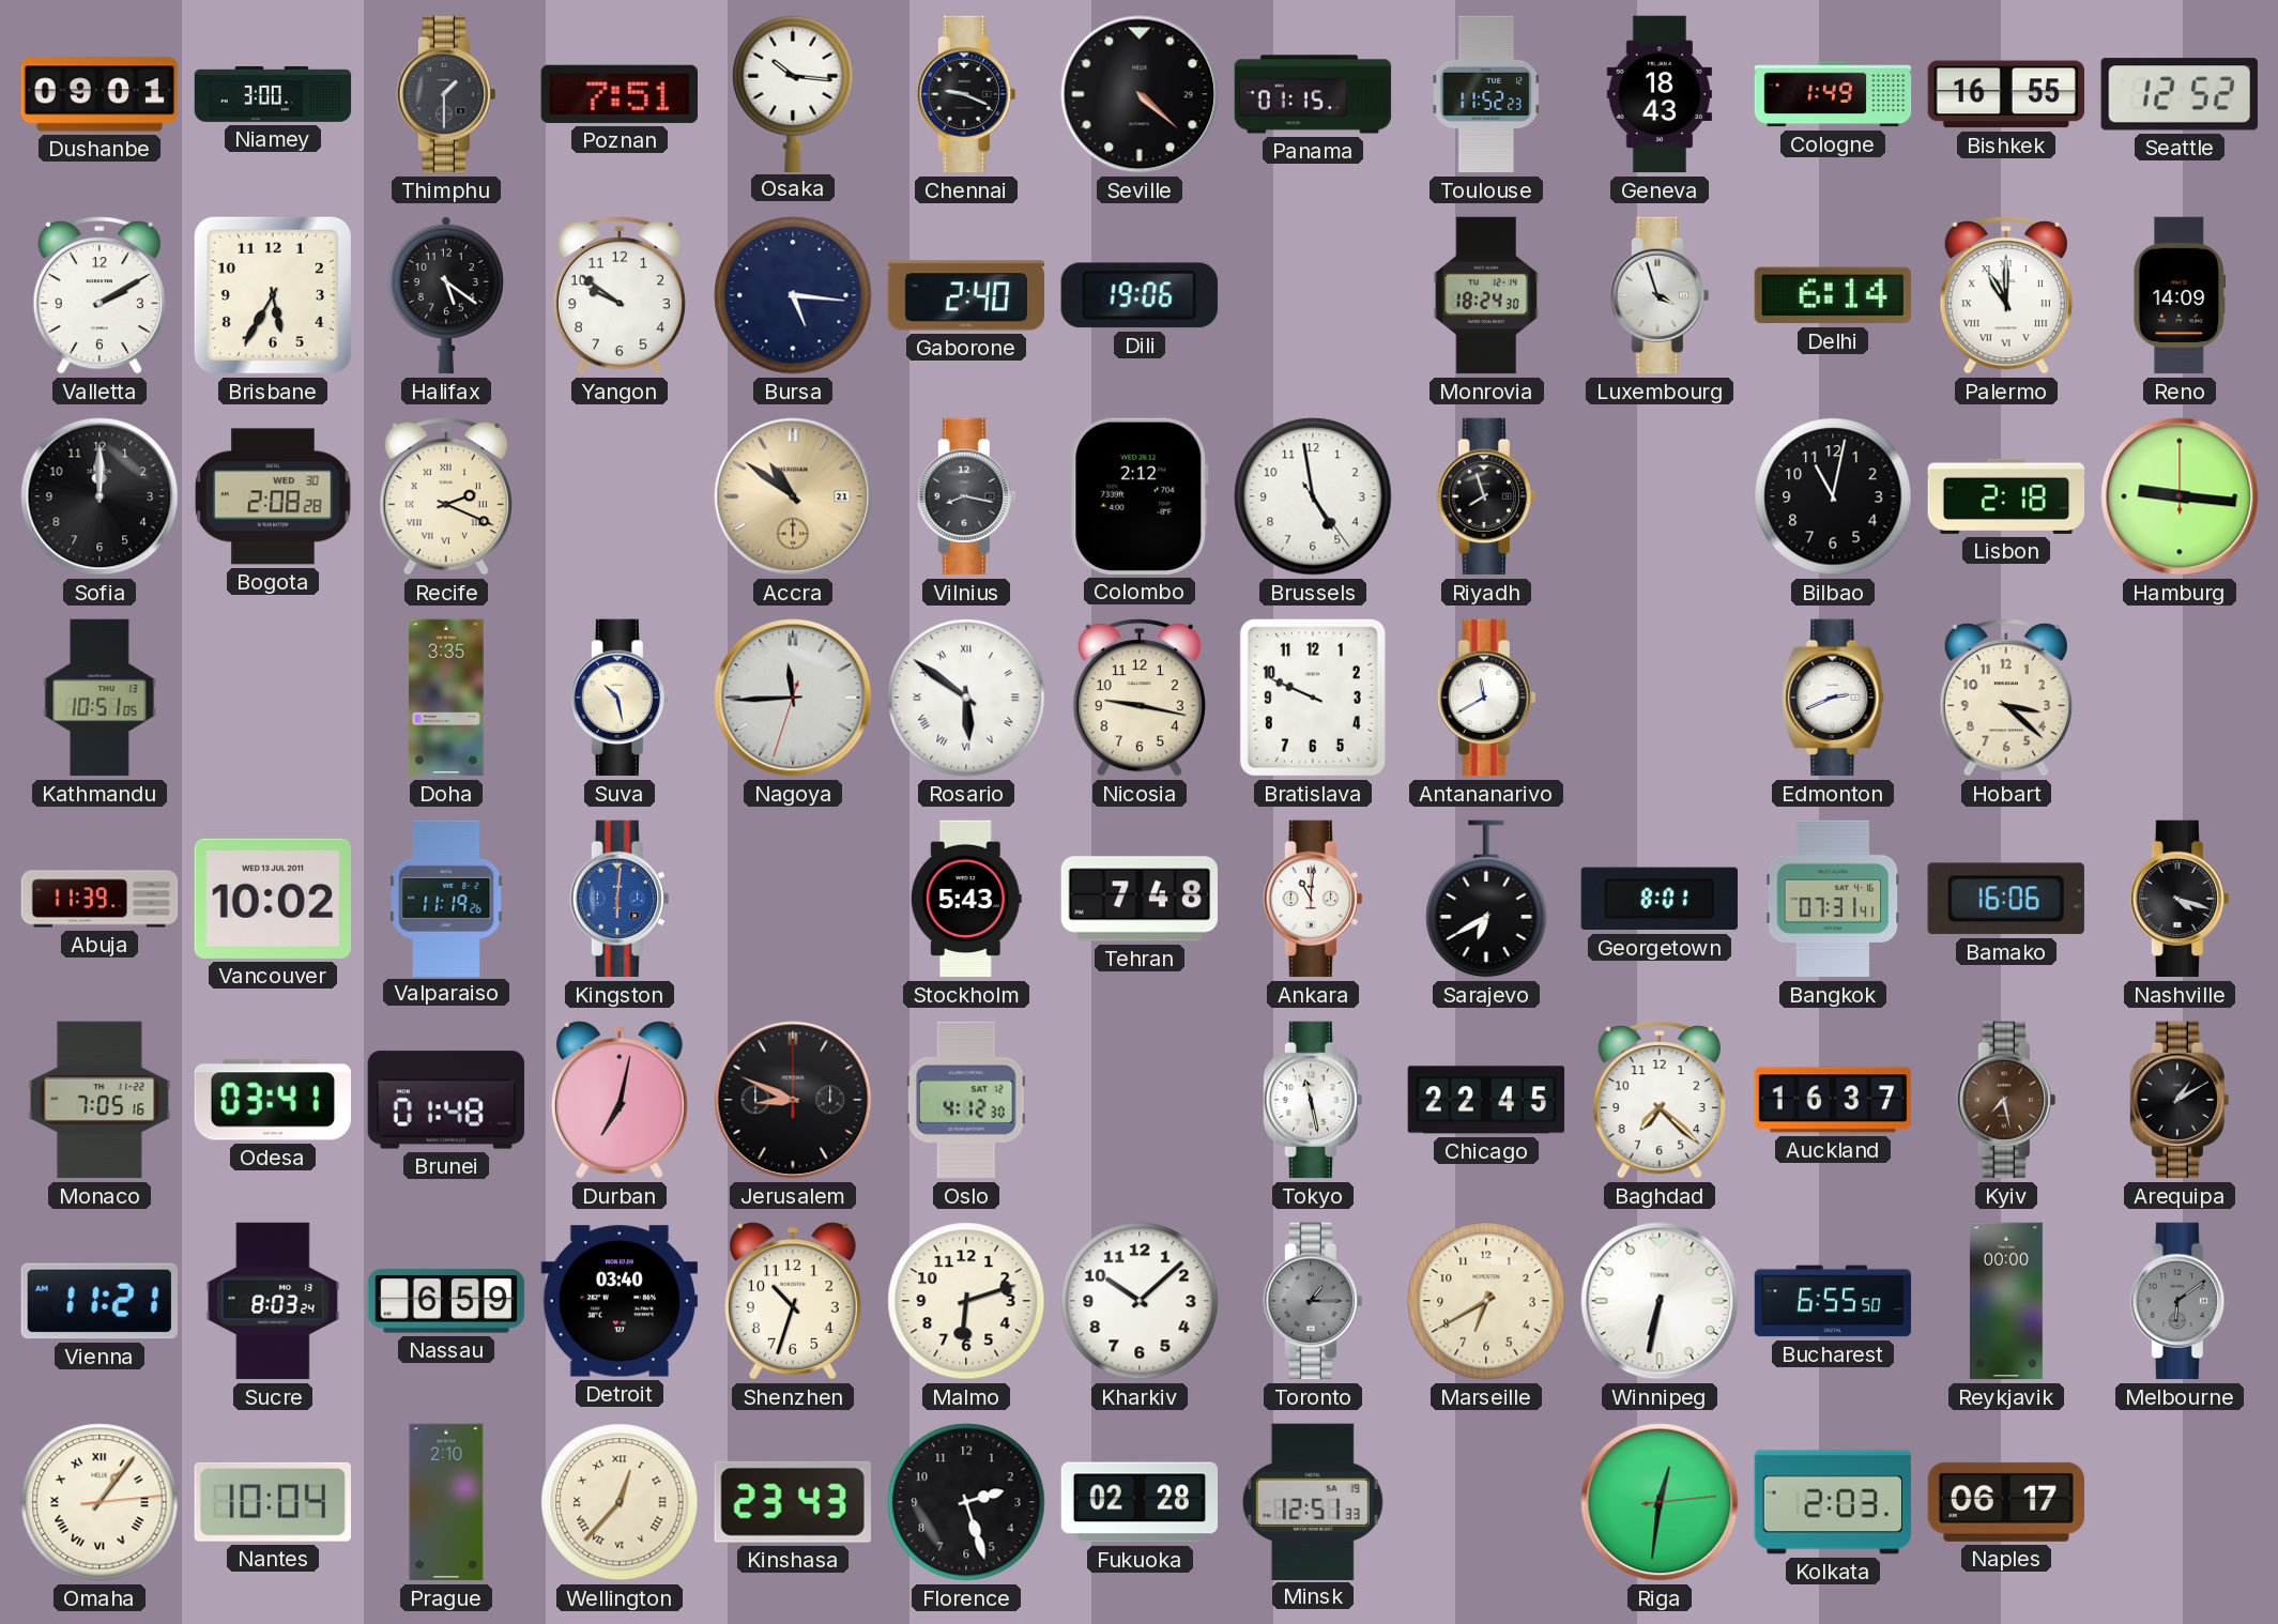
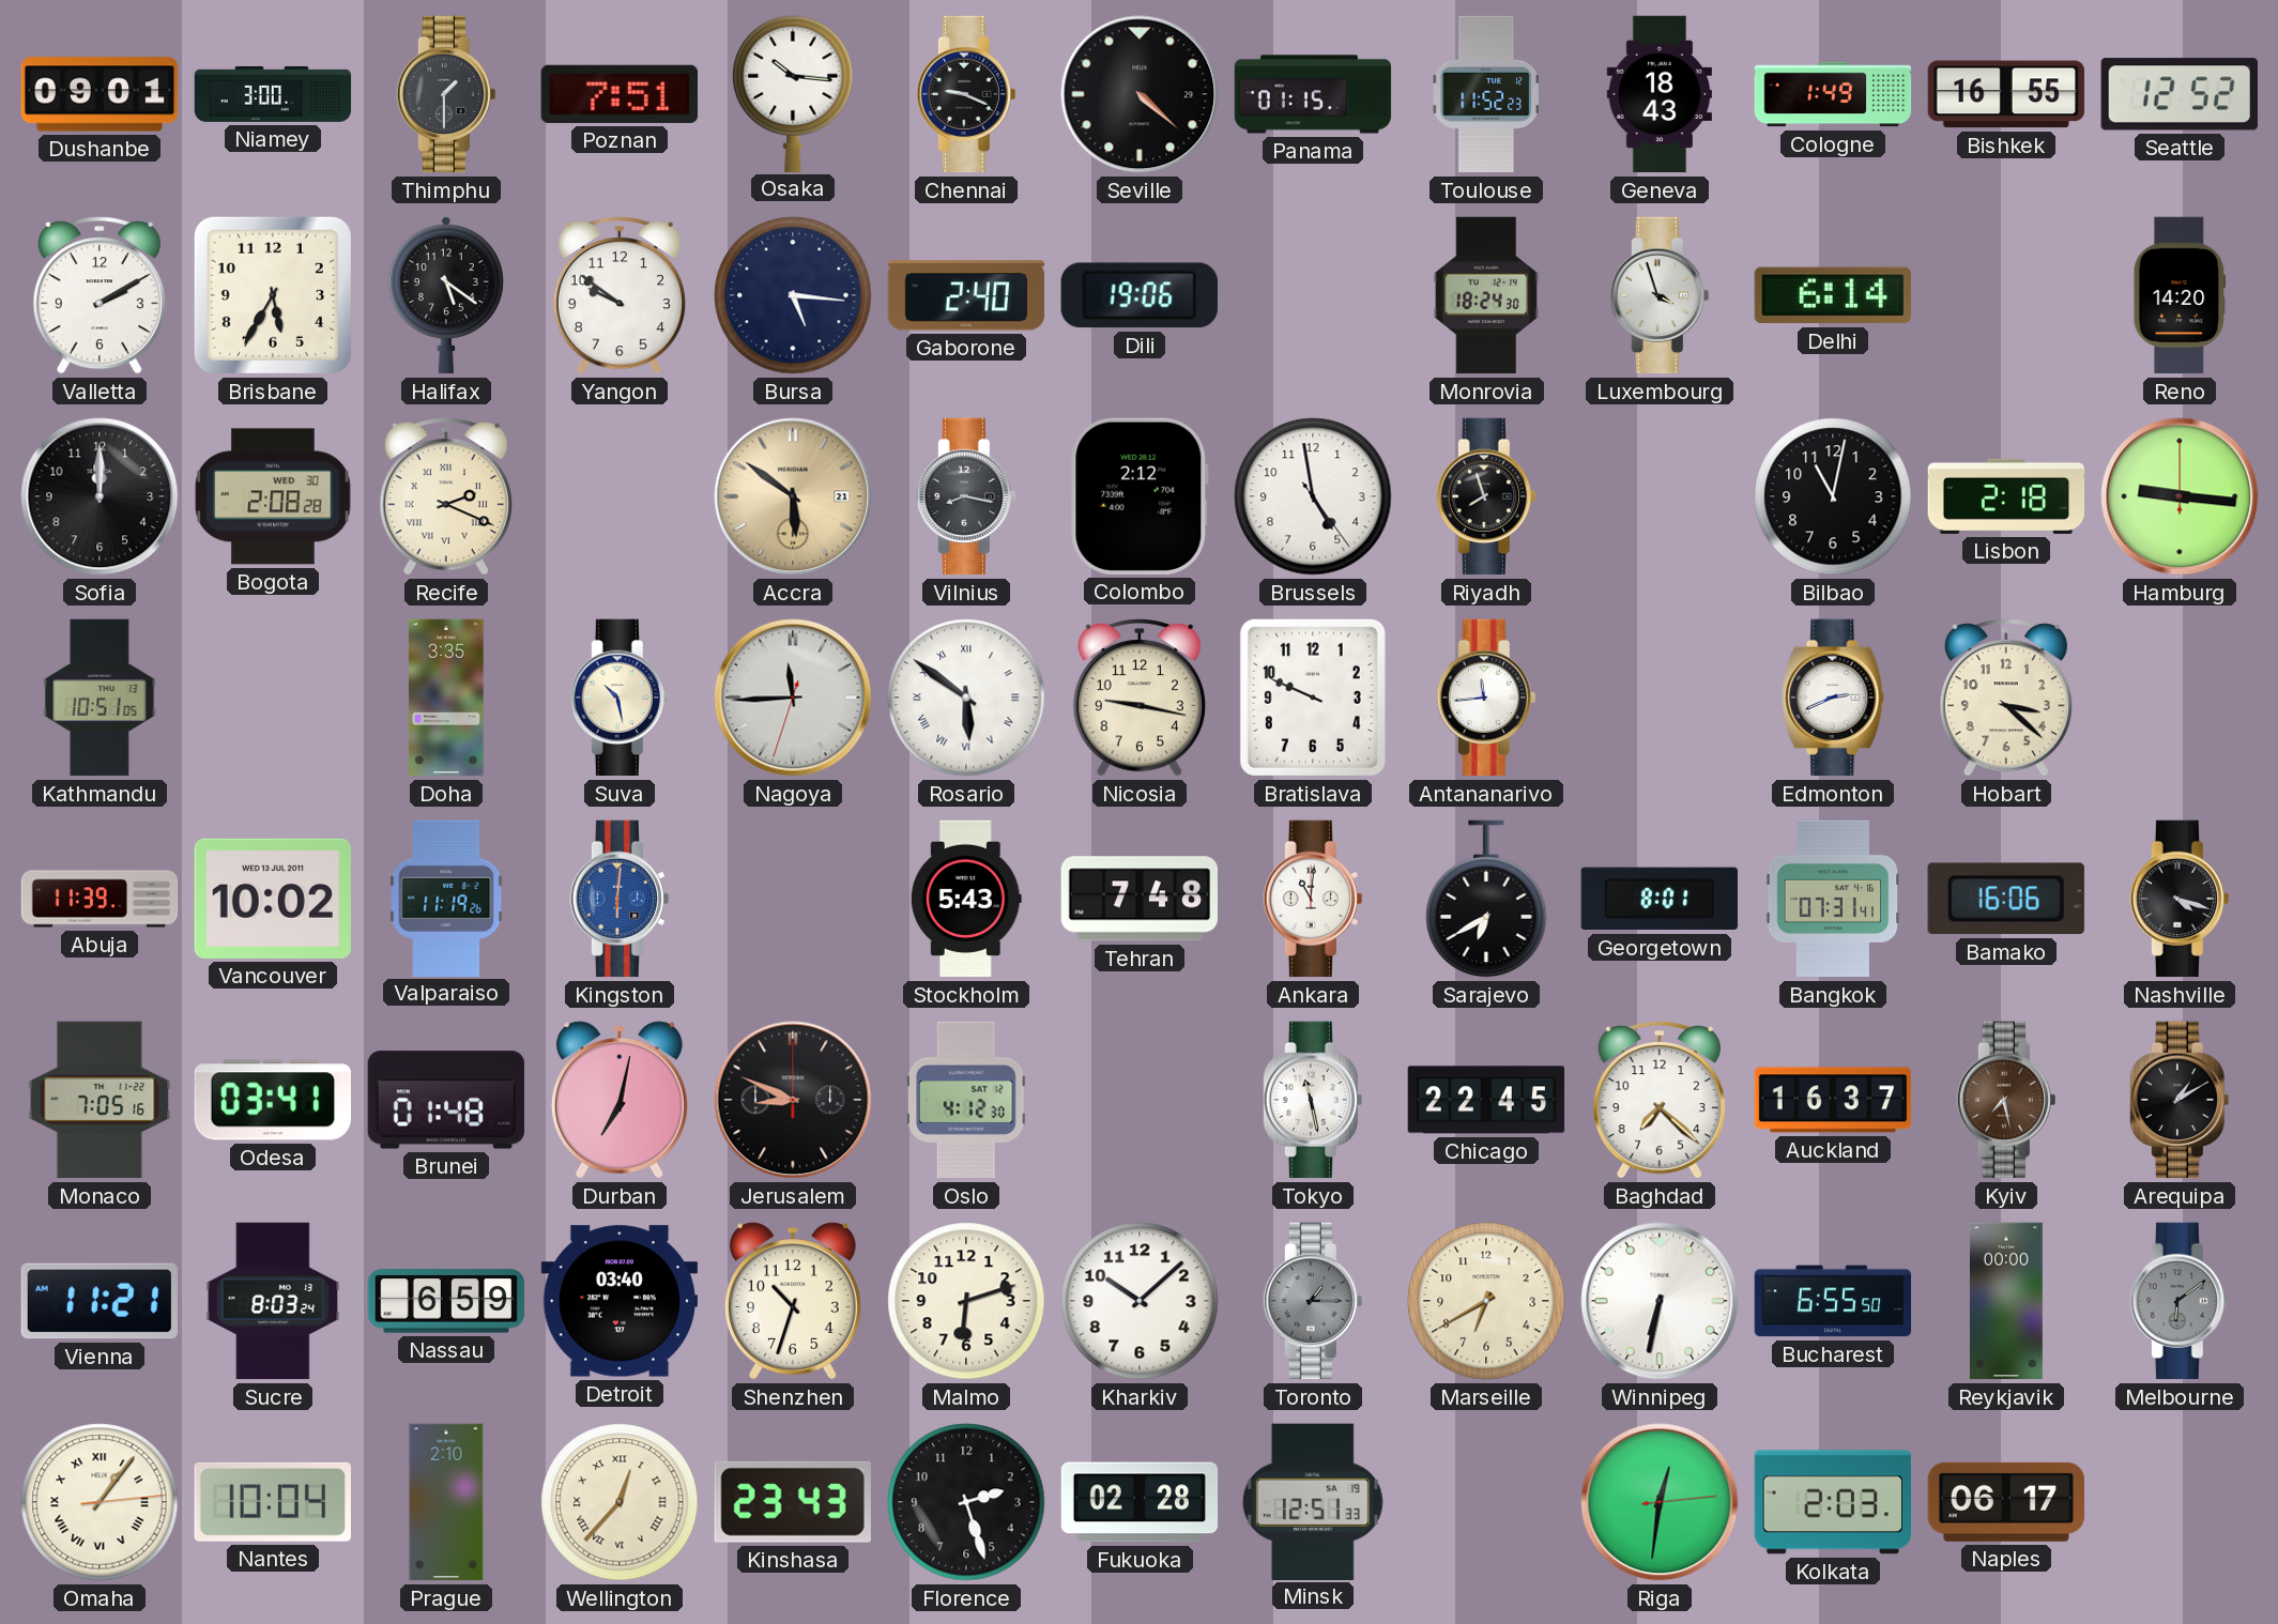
Palermo: 11:00 -> none (2006, 295)
Reno: 14:09 -> 14:20 (2180, 295)
Accra: 10:51 -> 5:51 (793, 496)
Antananarivo: 11:40 -> 11:44 (1486, 698)
